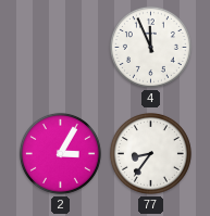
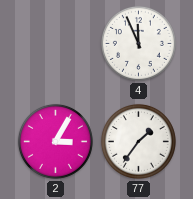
77: 8:36 -> 1:36 (138, 141)
